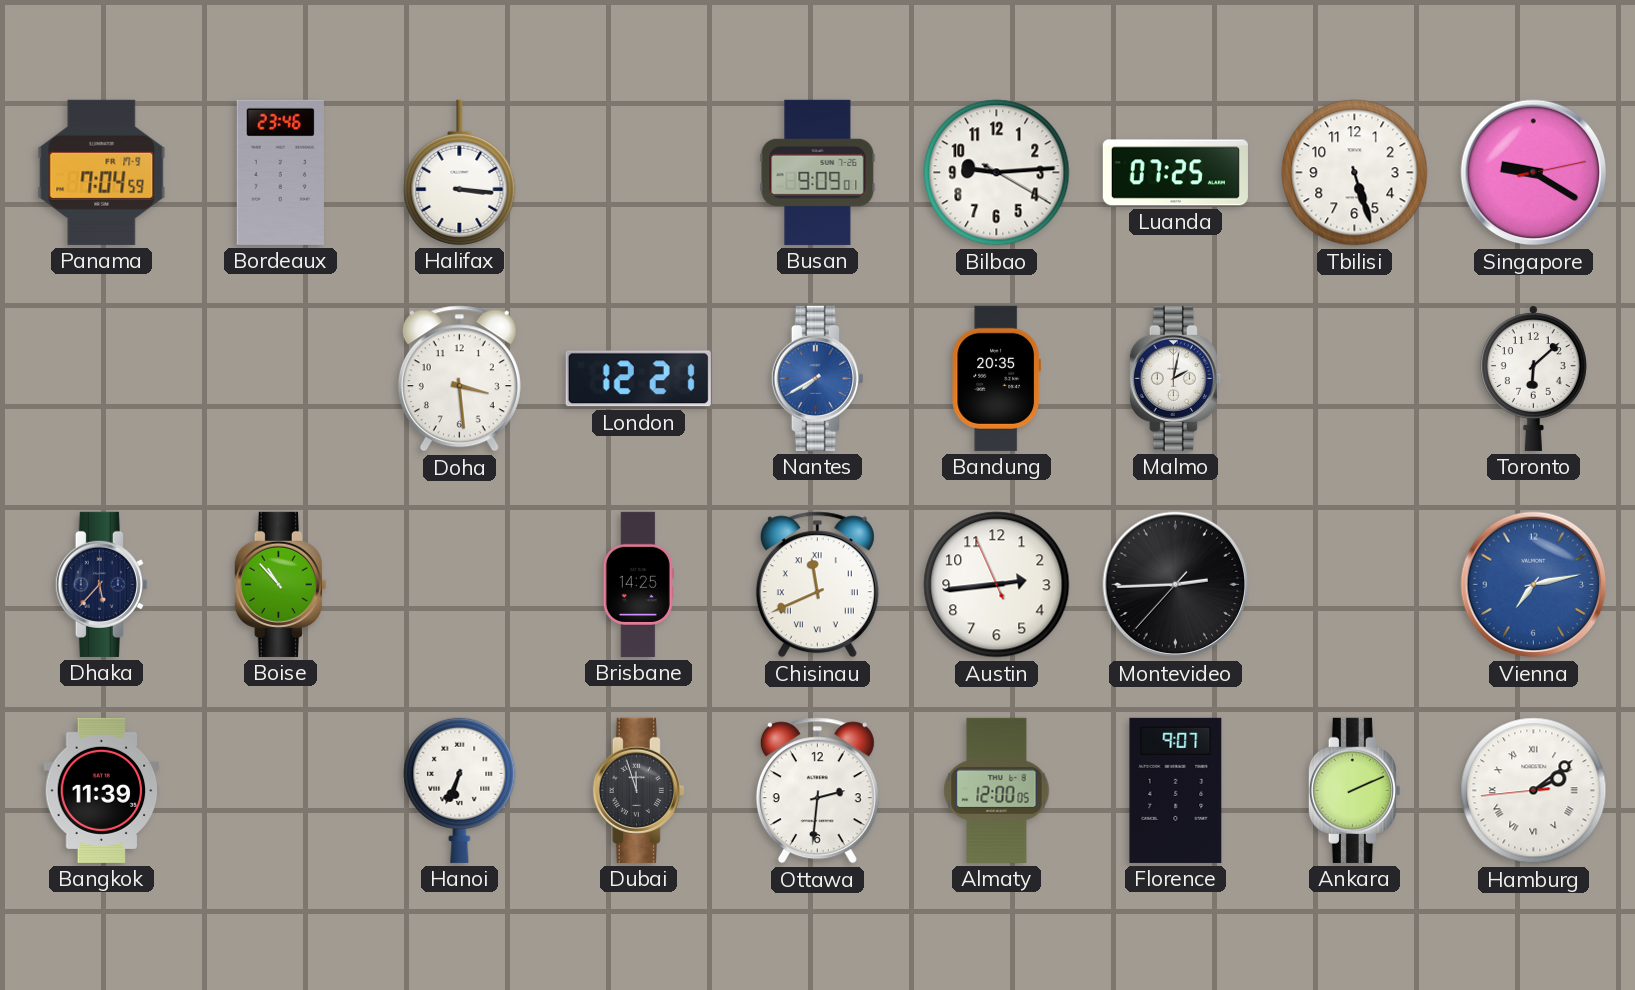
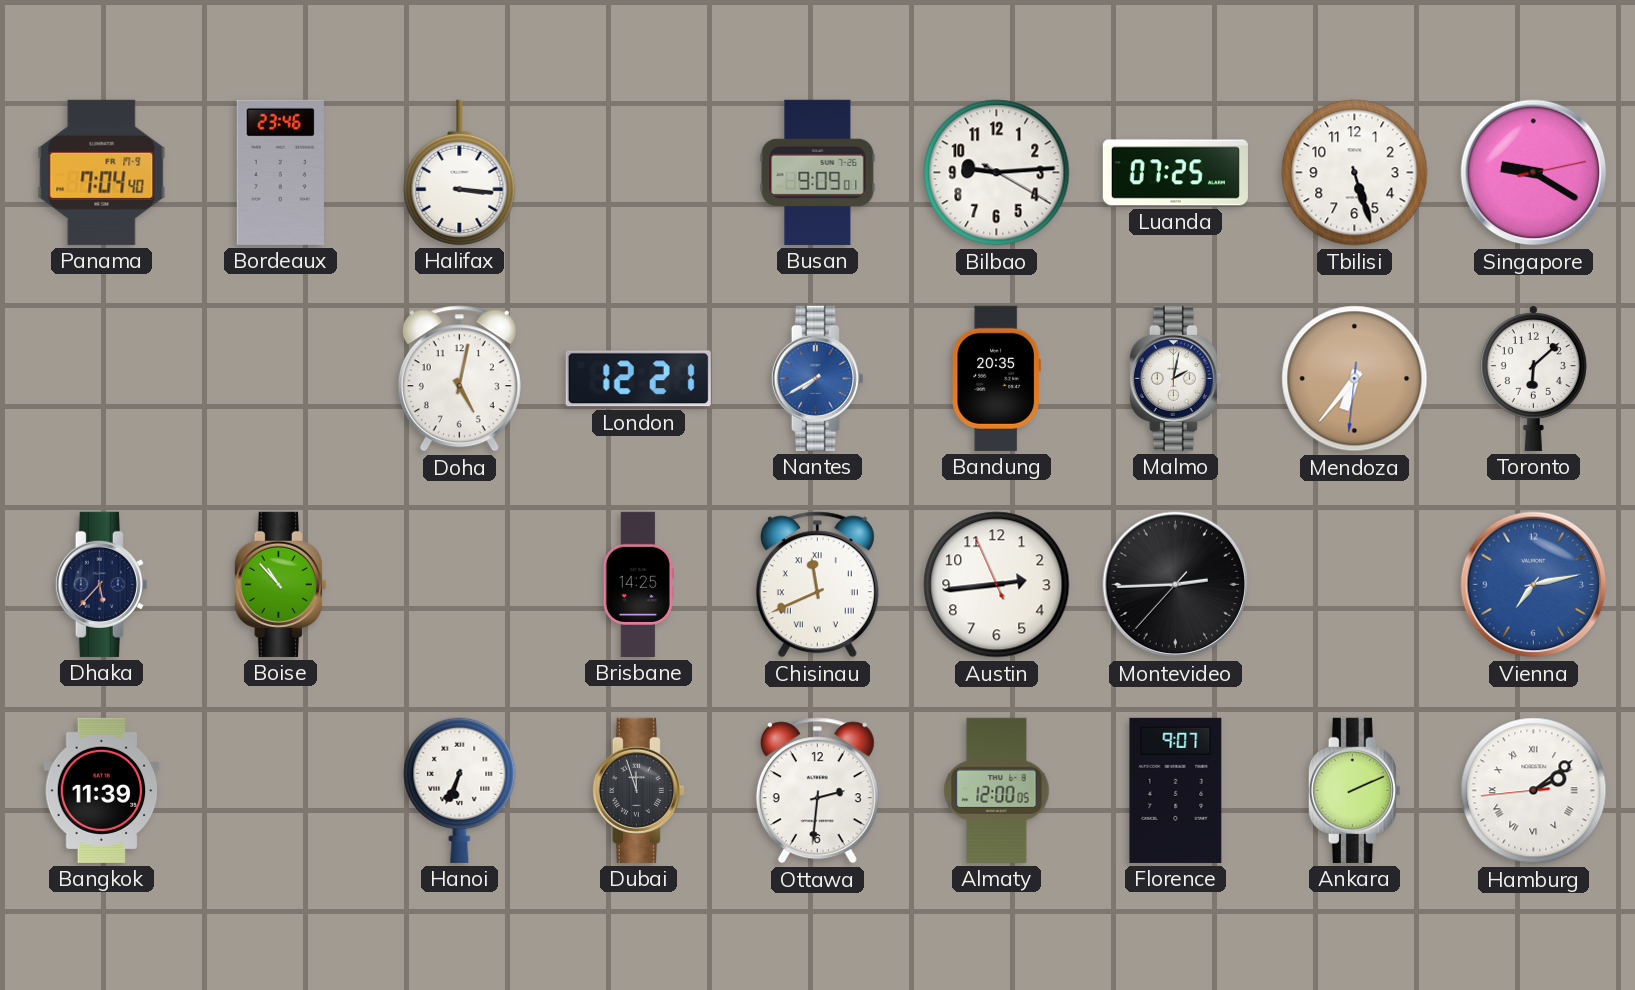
Panama: 7:04:59 -> 7:04:40 (102, 172)
Doha: 3:29 -> 5:02 (459, 379)
Mendoza: none -> 6:36 (1355, 379)
